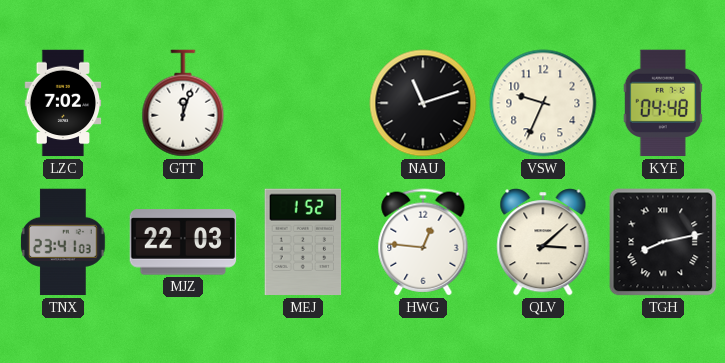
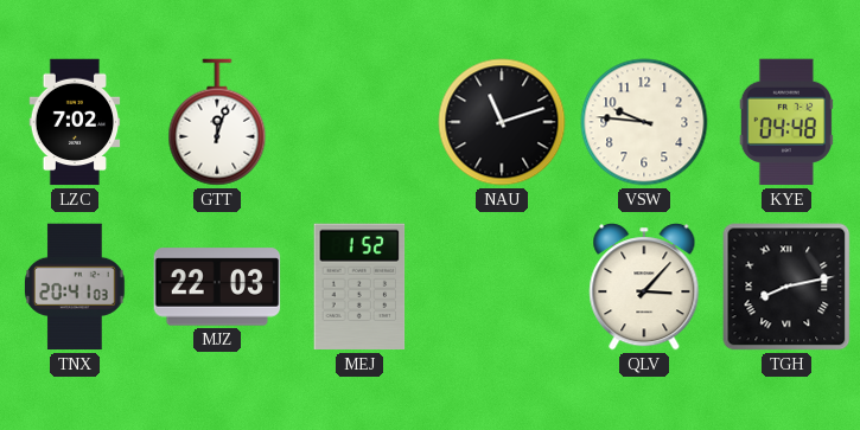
VSW: 9:34 -> 9:46 (644, 122)
TNX: 23:41 -> 20:41 (75, 287)
HWG: 12:46 -> none (423, 242)
QLV: 3:08 -> 3:07 (644, 287)
